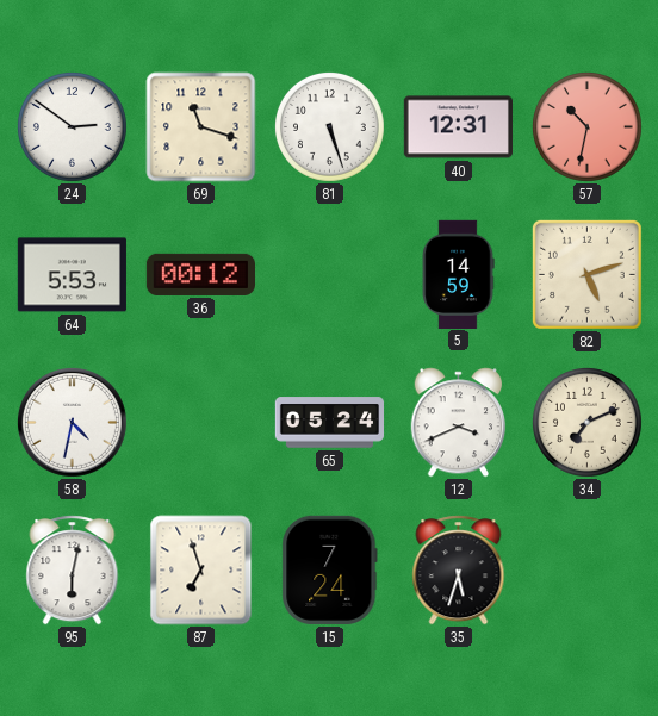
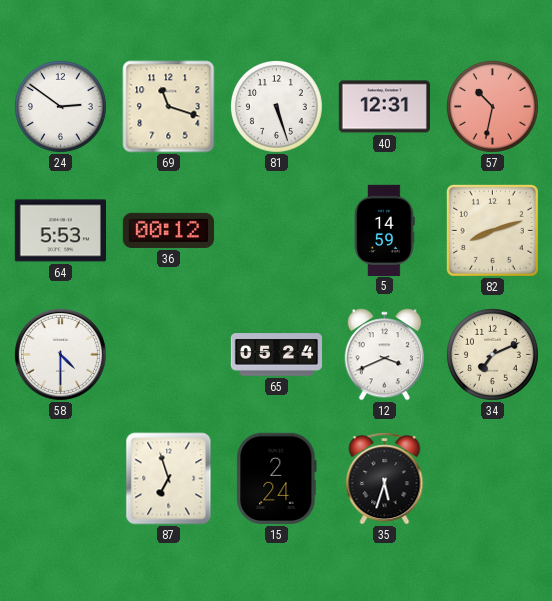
82: 5:12 -> 8:12 (492, 230)
58: 4:32 -> 4:30 (60, 354)
95: 6:02 -> none (73, 571)
15: 7:24 -> 2:24 (277, 478)
